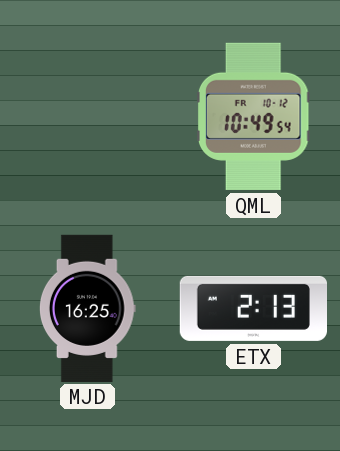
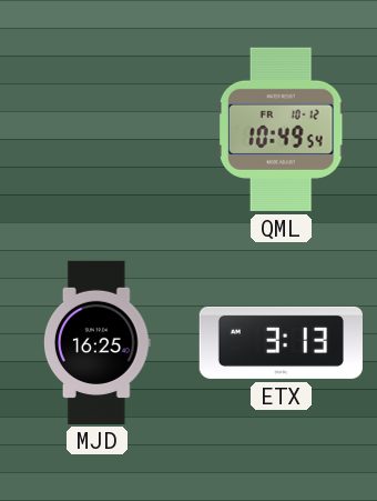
ETX: 2:13 -> 3:13 (281, 342)
